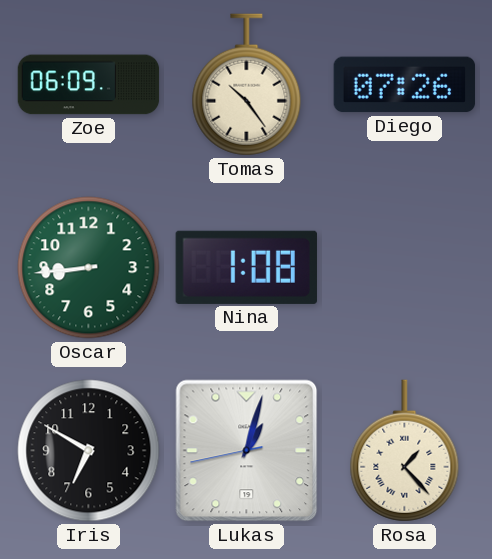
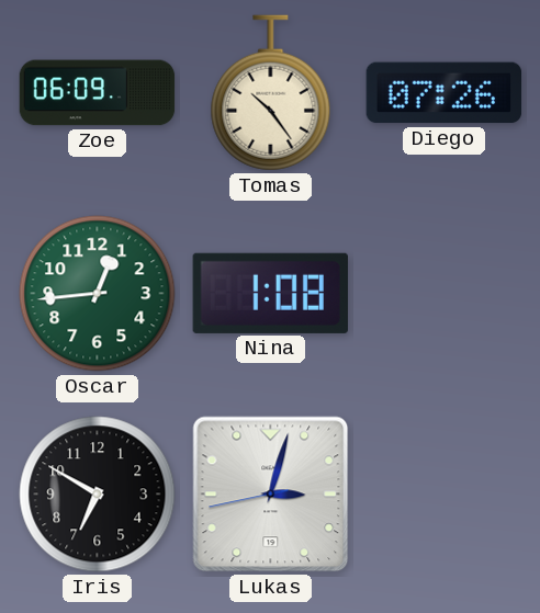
Oscar: 8:44 -> 12:44 (98, 294)
Lukas: 1:02 -> 3:02 (271, 495)
Rosa: 1:23 -> none (405, 451)
